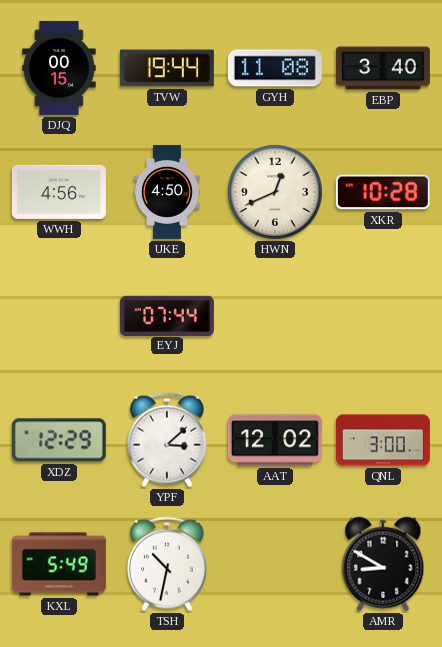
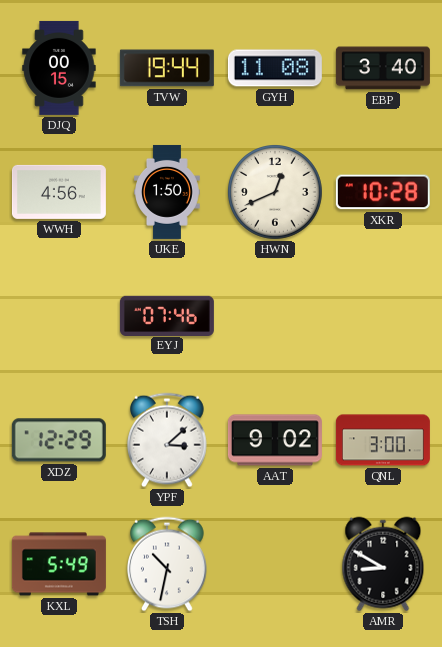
UKE: 4:50 -> 1:50 (168, 192)
EYJ: 07:44 -> 07:46 (167, 315)
AAT: 12:02 -> 9:02 (275, 440)
